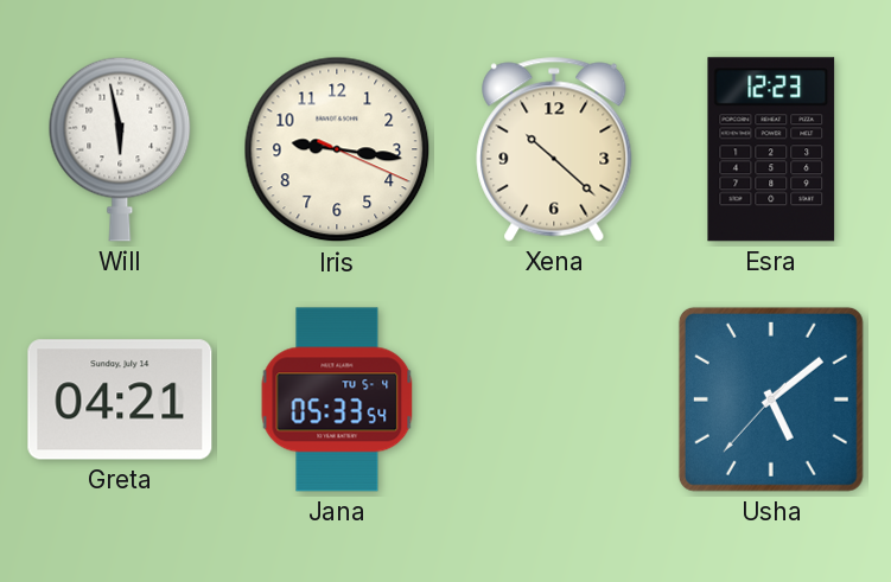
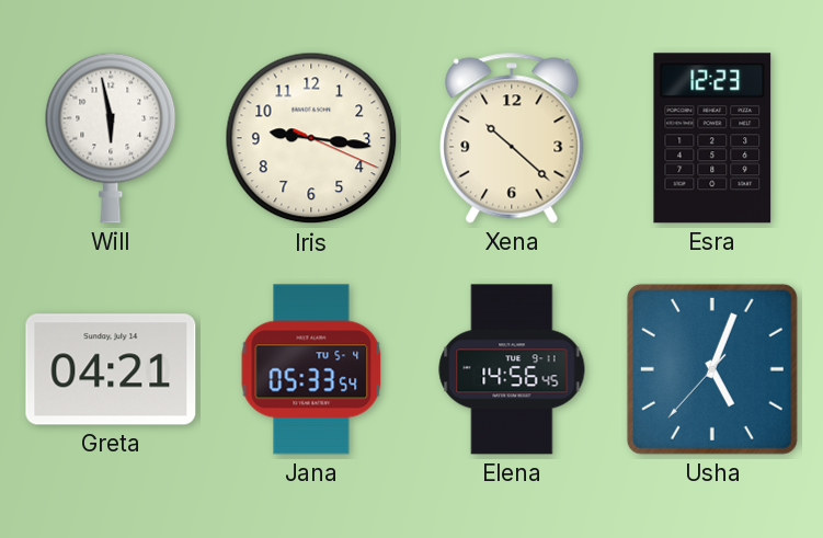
Elena: none -> 14:56 (512, 369)
Usha: 5:08 -> 5:03 (712, 369)
